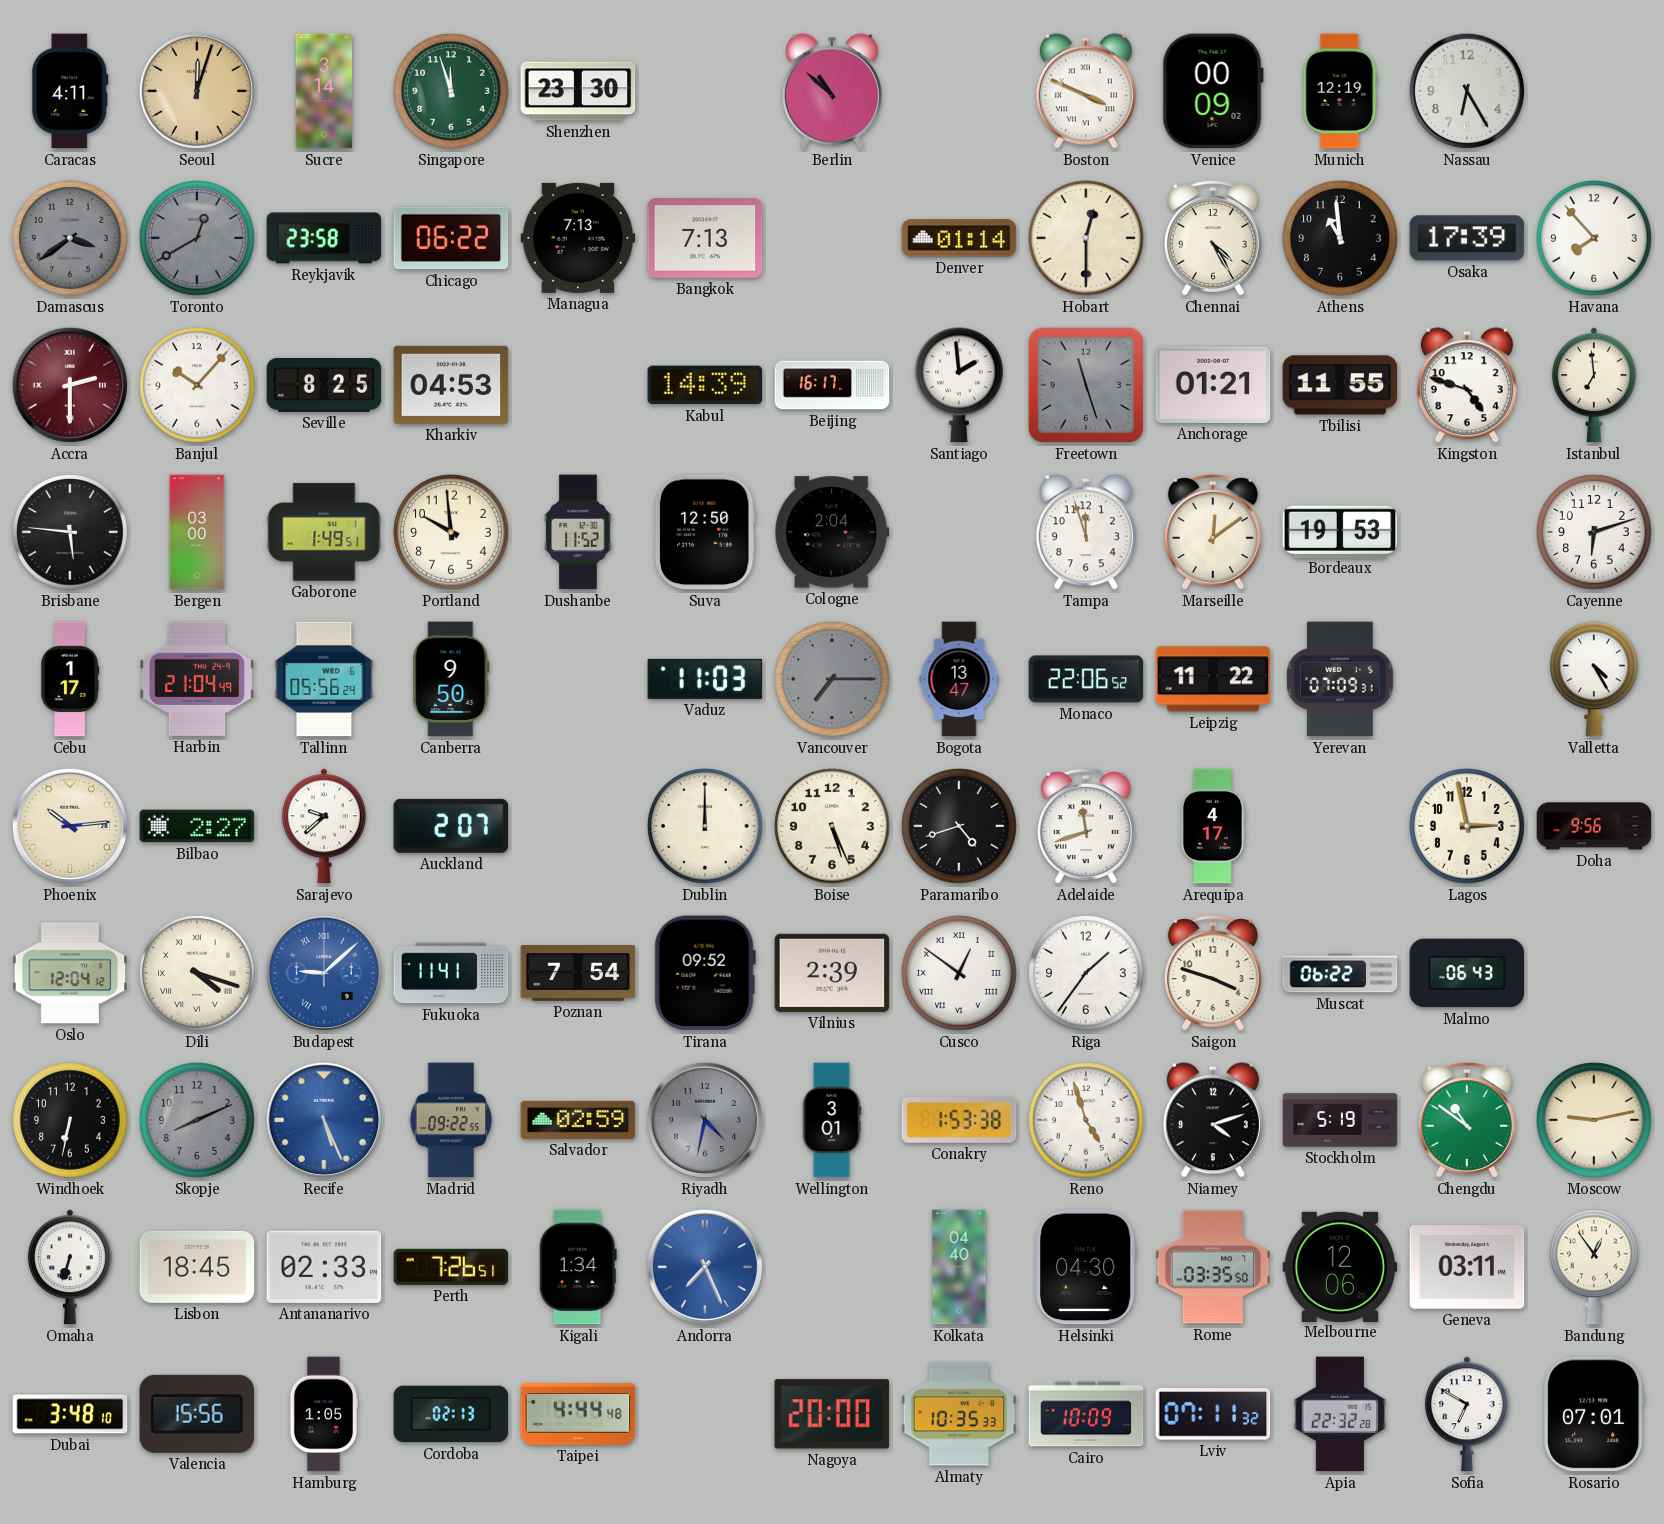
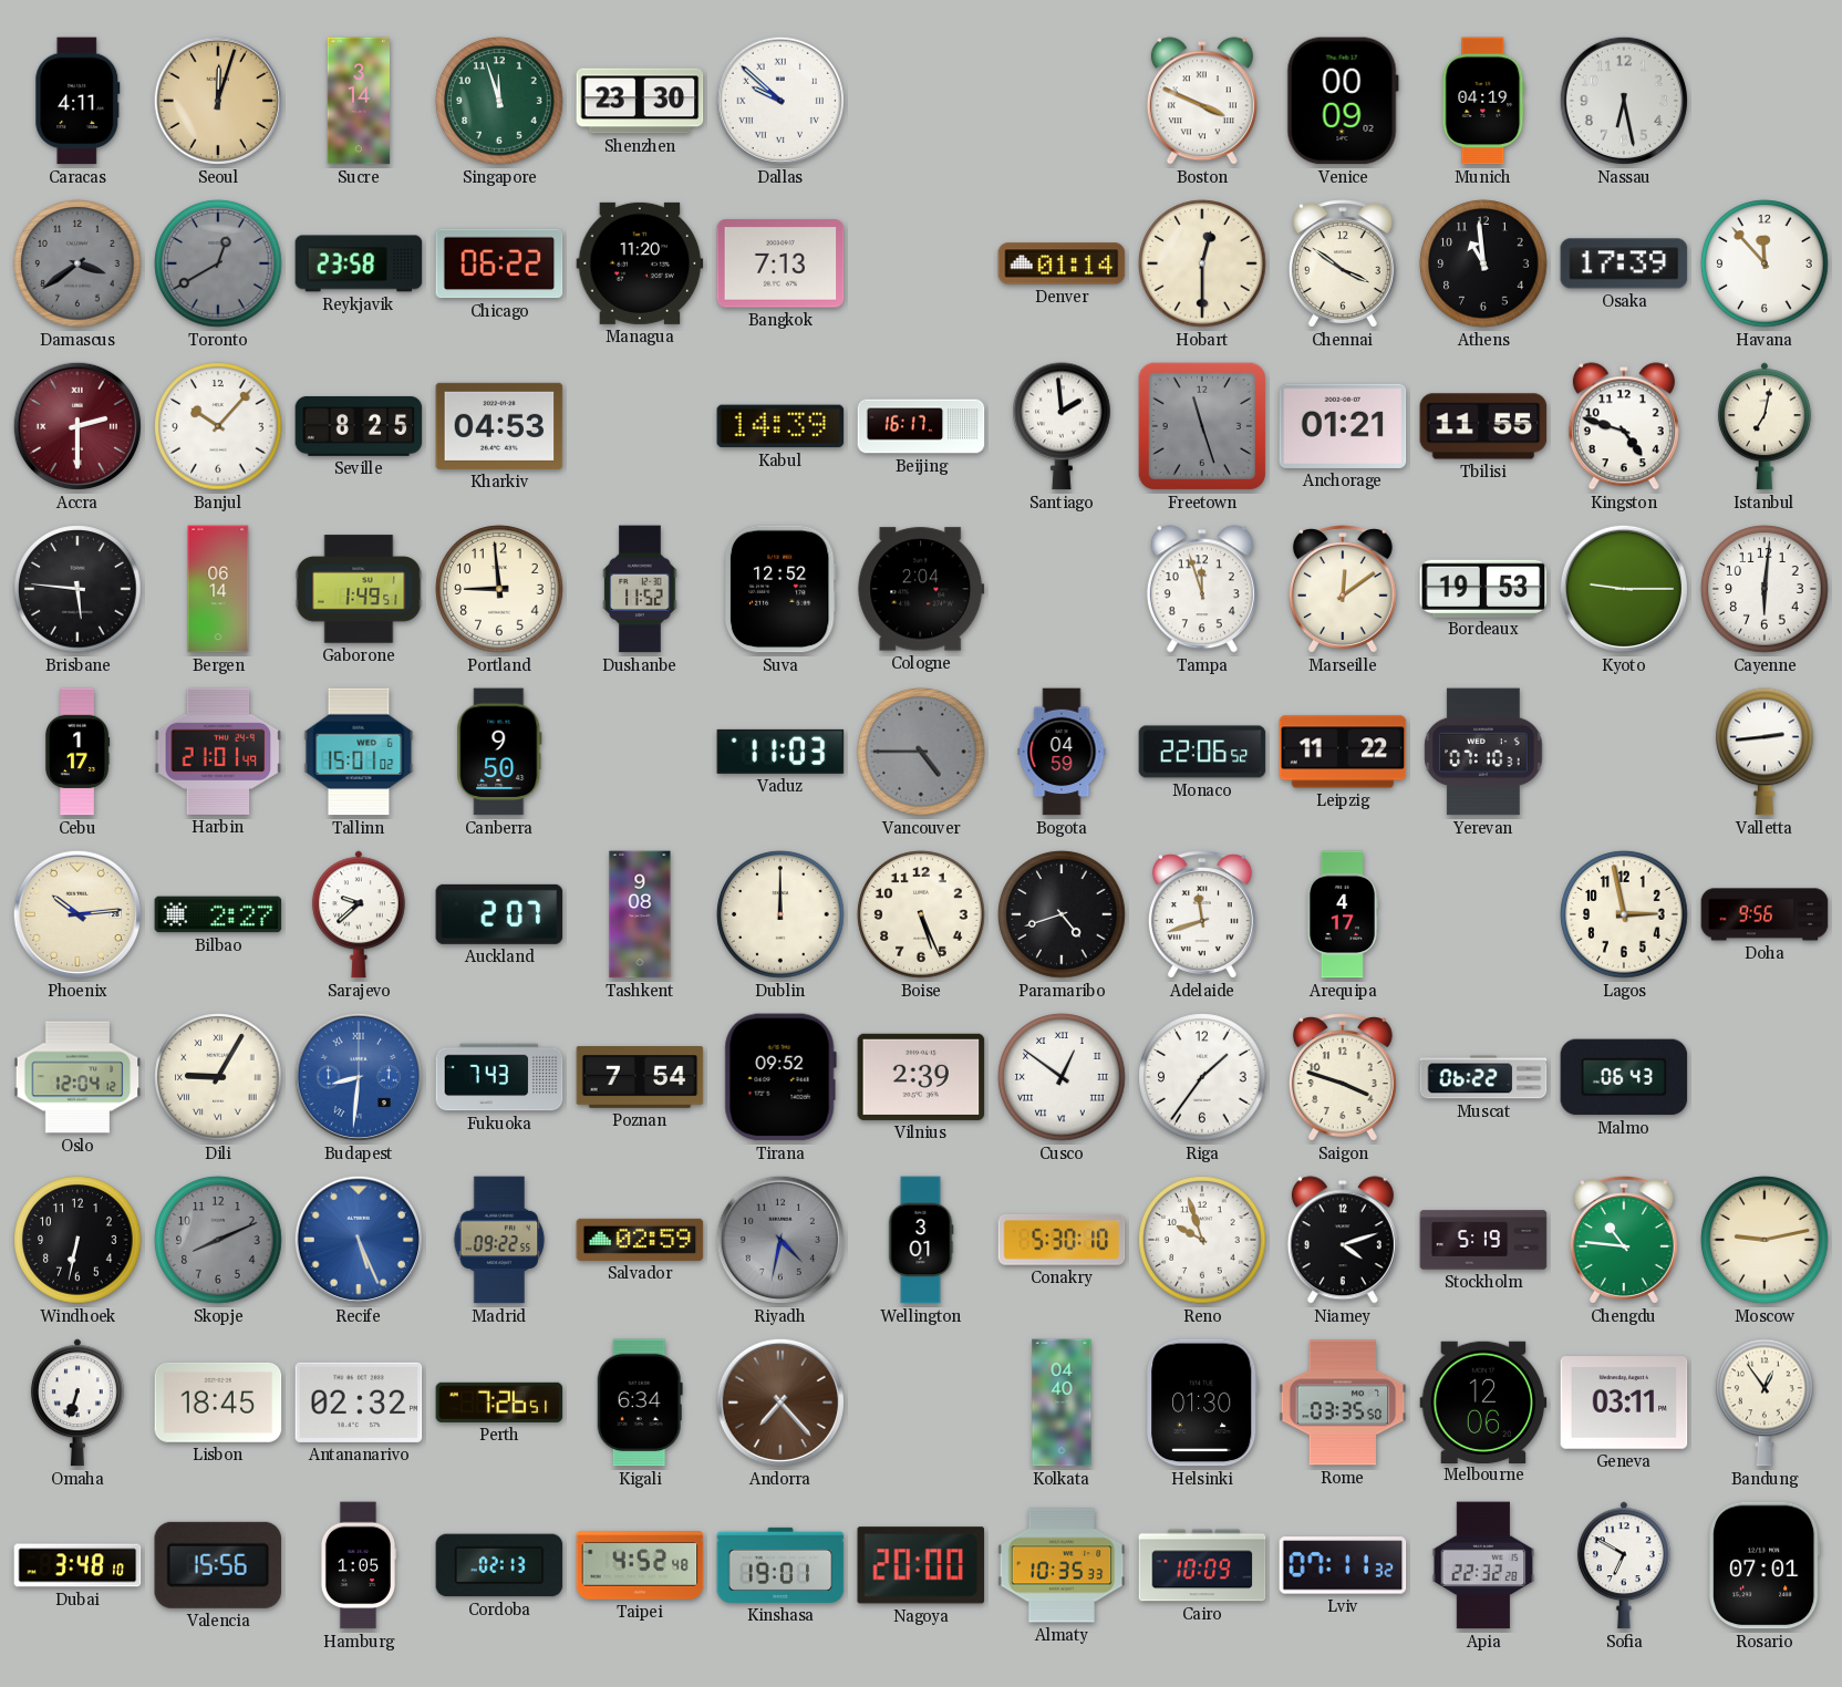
Dallas: none -> 9:52 (780, 101)
Berlin: 10:52 -> none (832, 91)
Munich: 12:19 -> 04:19 (1483, 101)
Nassau: 6:25 -> 6:28 (1624, 101)
Managua: 7:13 -> 11:20 (640, 263)
Chennai: 4:25 -> 3:51 (1343, 263)
Havana: 7:53 -> 11:53 (1765, 263)
Istanbul: 6:59 -> 7:02 (1765, 426)
Bergen: 03:00 -> 06:14 (218, 589)
Portland: 9:59 -> 8:59 (499, 589)
Suva: 12:50 -> 12:52 (780, 589)
Kyoto: none -> 9:15 (1624, 589)
Cayenne: 6:12 -> 6:01 (1765, 589)
Harbin: 21:04 -> 21:01 (218, 752)
Tallinn: 05:56 -> 15:01 (359, 752)
Vancouver: 7:15 -> 4:45 (921, 752)
Bogota: 13:47 -> 04:59 (1062, 752)
Yerevan: 07:09 -> 07:10 (1483, 752)
Valletta: 4:25 -> 2:44 (1765, 752)
Tashkent: none -> 9:08 (640, 914)
Dili: 4:18 -> 9:05 (218, 1077)
Budapest: 9:08 -> 8:31 (359, 1077)
Fukuoka: 11:41 -> 7:43 (499, 1077)
Conakry: 1:53 -> 5:30 (1062, 1241)
Reno: 4:57 -> 9:57 (1202, 1240)
Chengdu: 10:51 -> 10:46 (1624, 1240)
Antananarivo: 02:33 -> 02:32 (359, 1403)
Kigali: 1:34 -> 6:34 (640, 1403)
Andorra: 7:26 -> 7:23 (780, 1403)
Andorra dial: blue -> brown (780, 1403)
Helsinki: 04:30 -> 01:30 (1202, 1403)
Taipei: 4:44 -> 4:52 (640, 1565)
Kinshasa: none -> 19:01 (780, 1565)
